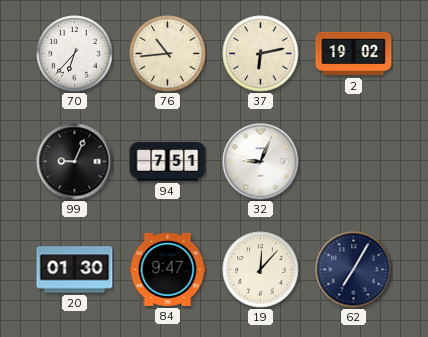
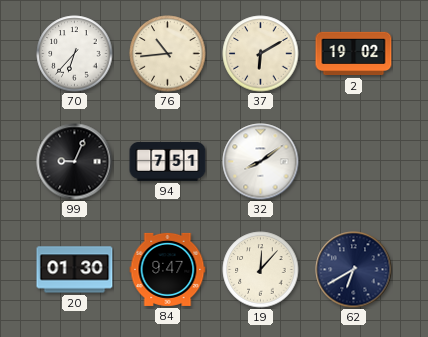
37: 6:13 -> 6:10 (261, 54)
32: 9:04 -> 8:09 (261, 162)
62: 7:05 -> 6:40 (354, 270)
